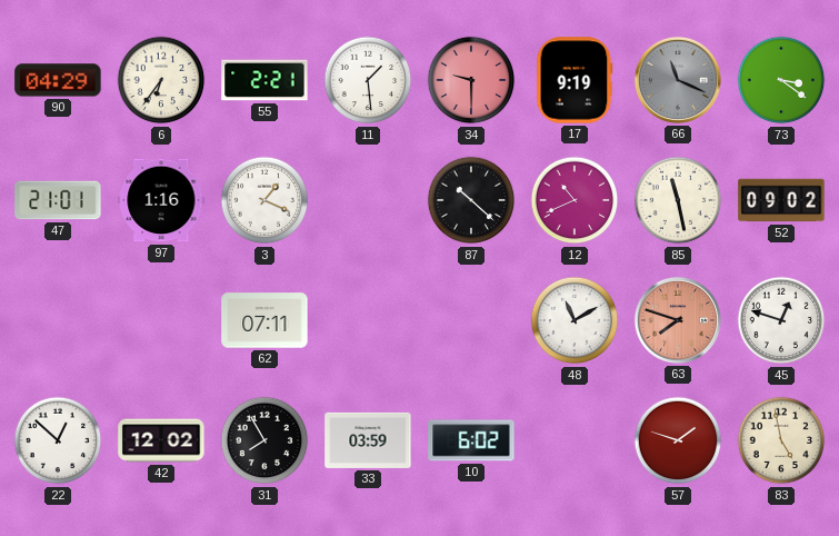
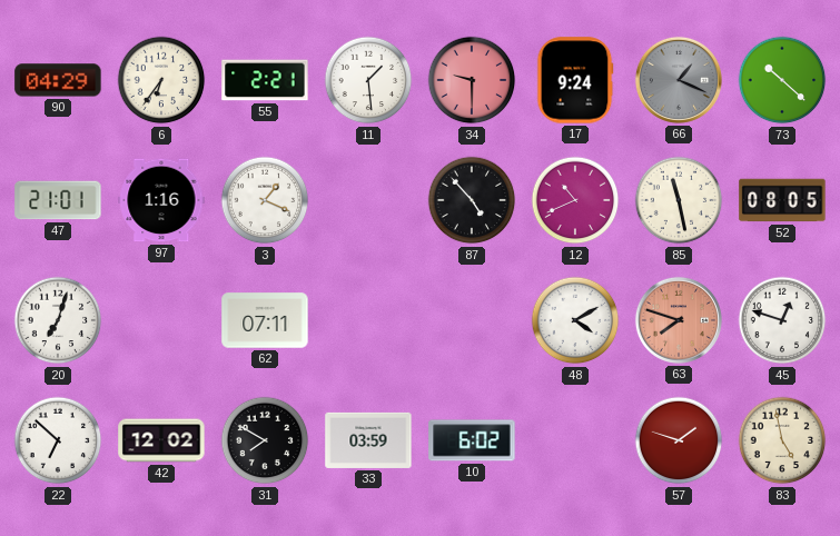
17: 9:19 -> 9:24 (575, 80)
66: 11:19 -> 1:19 (679, 80)
73: 3:21 -> 10:22 (782, 80)
87: 10:22 -> 4:53 (472, 200)
52: 09:02 -> 08:05 (782, 200)
20: none -> 7:03 (58, 320)
48: 11:10 -> 4:10 (575, 320)
22: 12:52 -> 6:52 (58, 440)
31: 7:55 -> 7:50 (265, 440)
